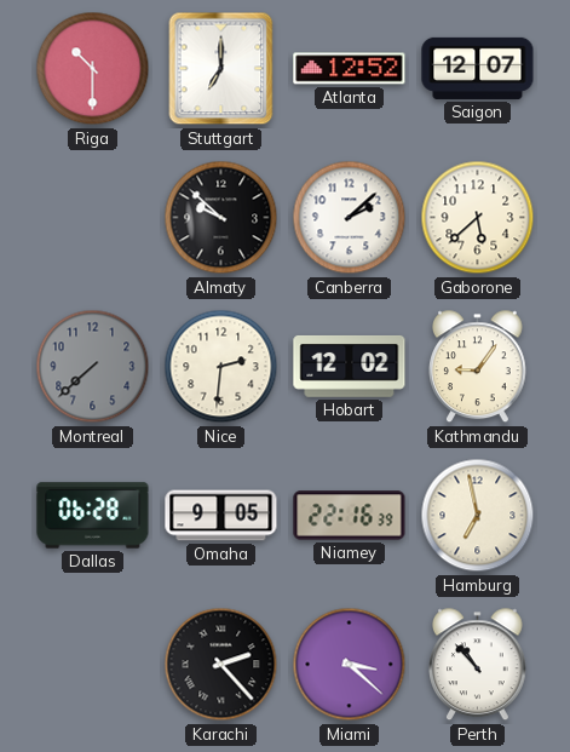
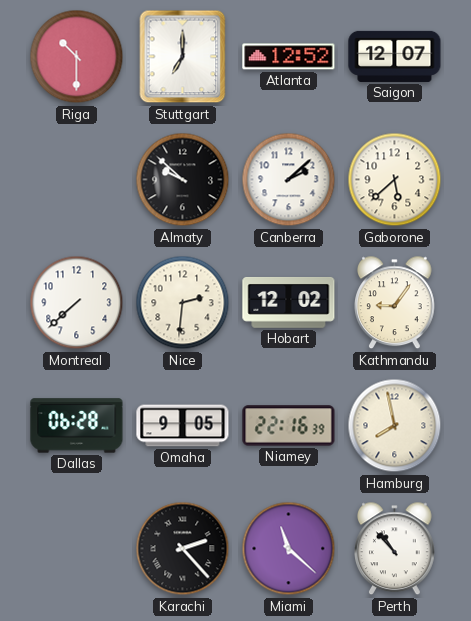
Montreal dial: grey -> white (77, 303)
Hamburg: 6:58 -> 7:58 (395, 426)
Miami: 3:22 -> 11:22 (289, 549)
